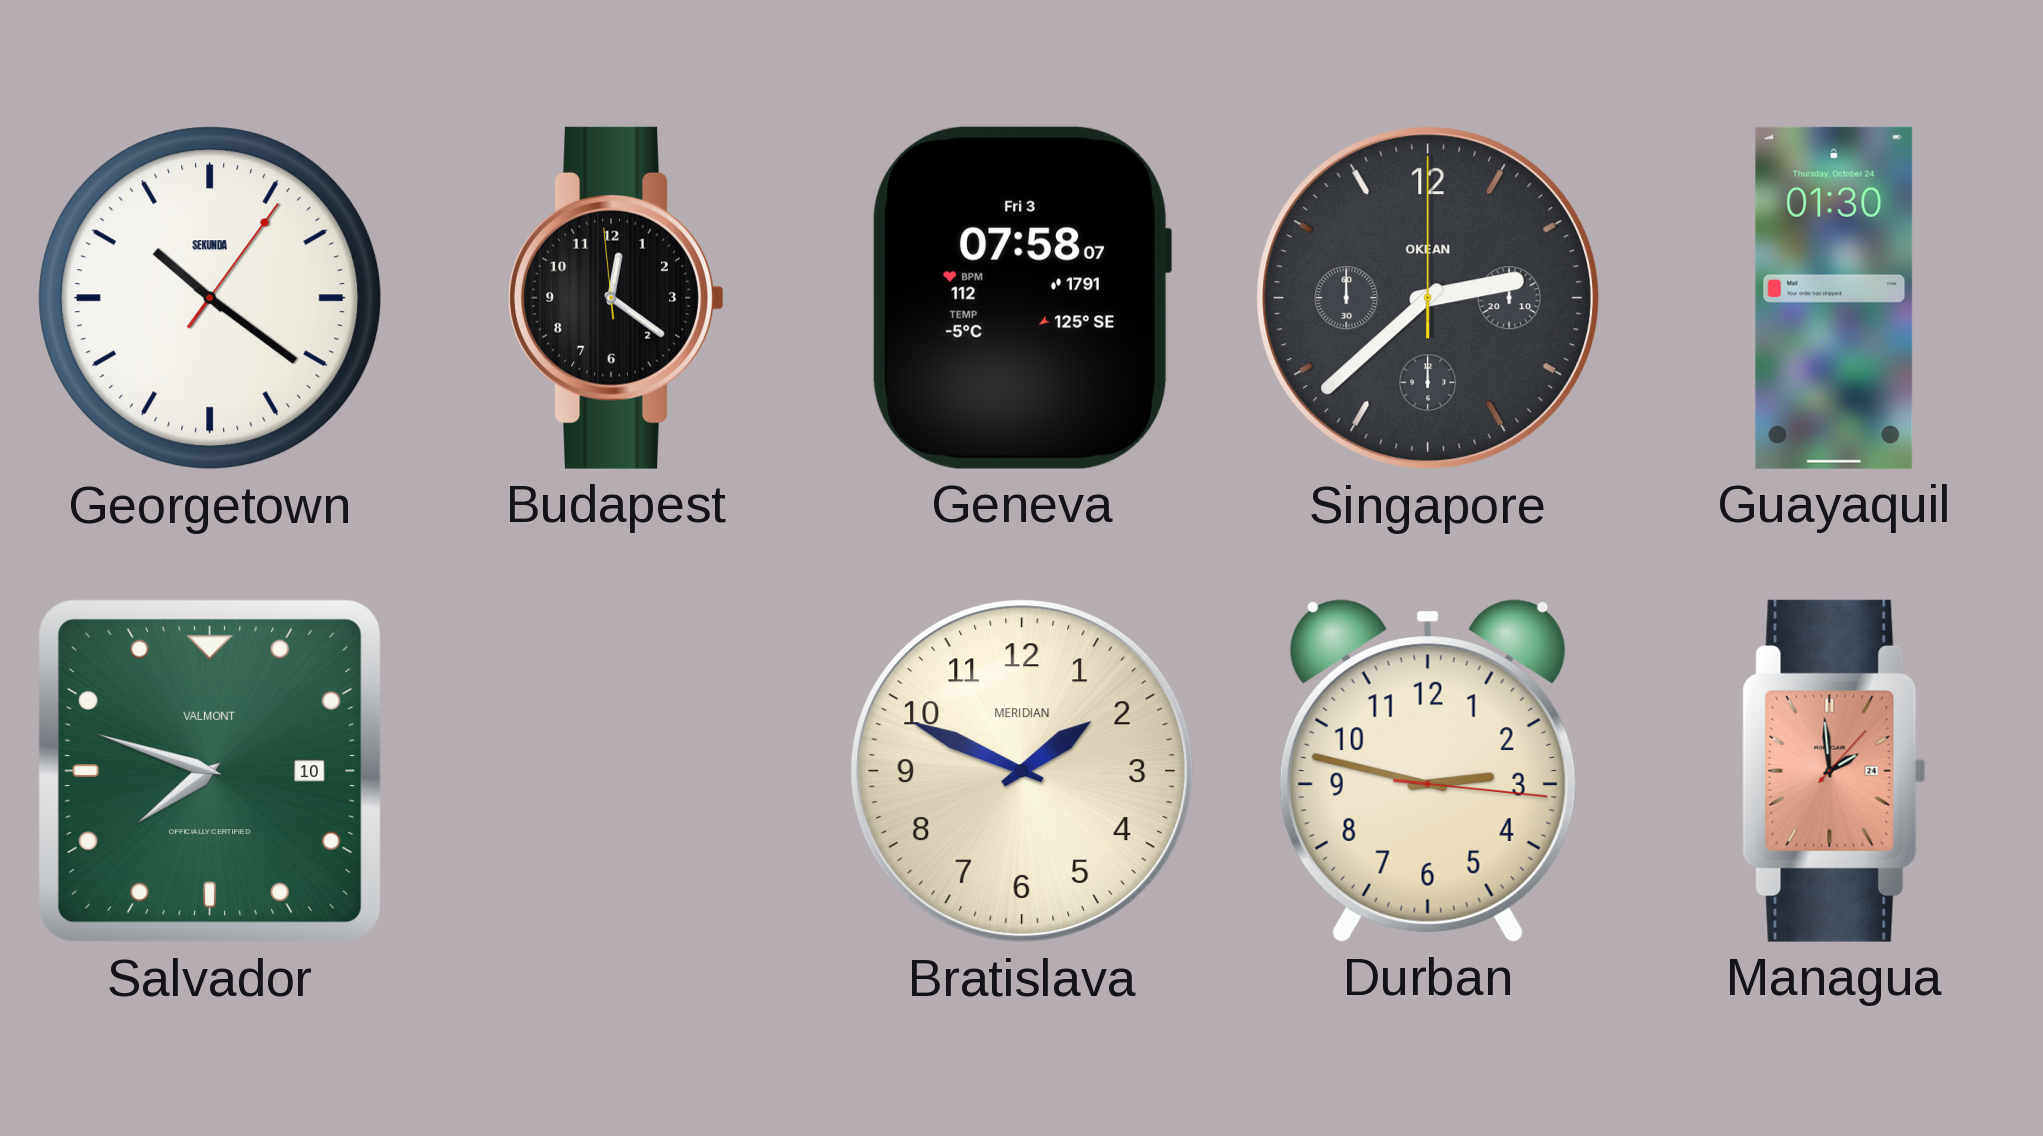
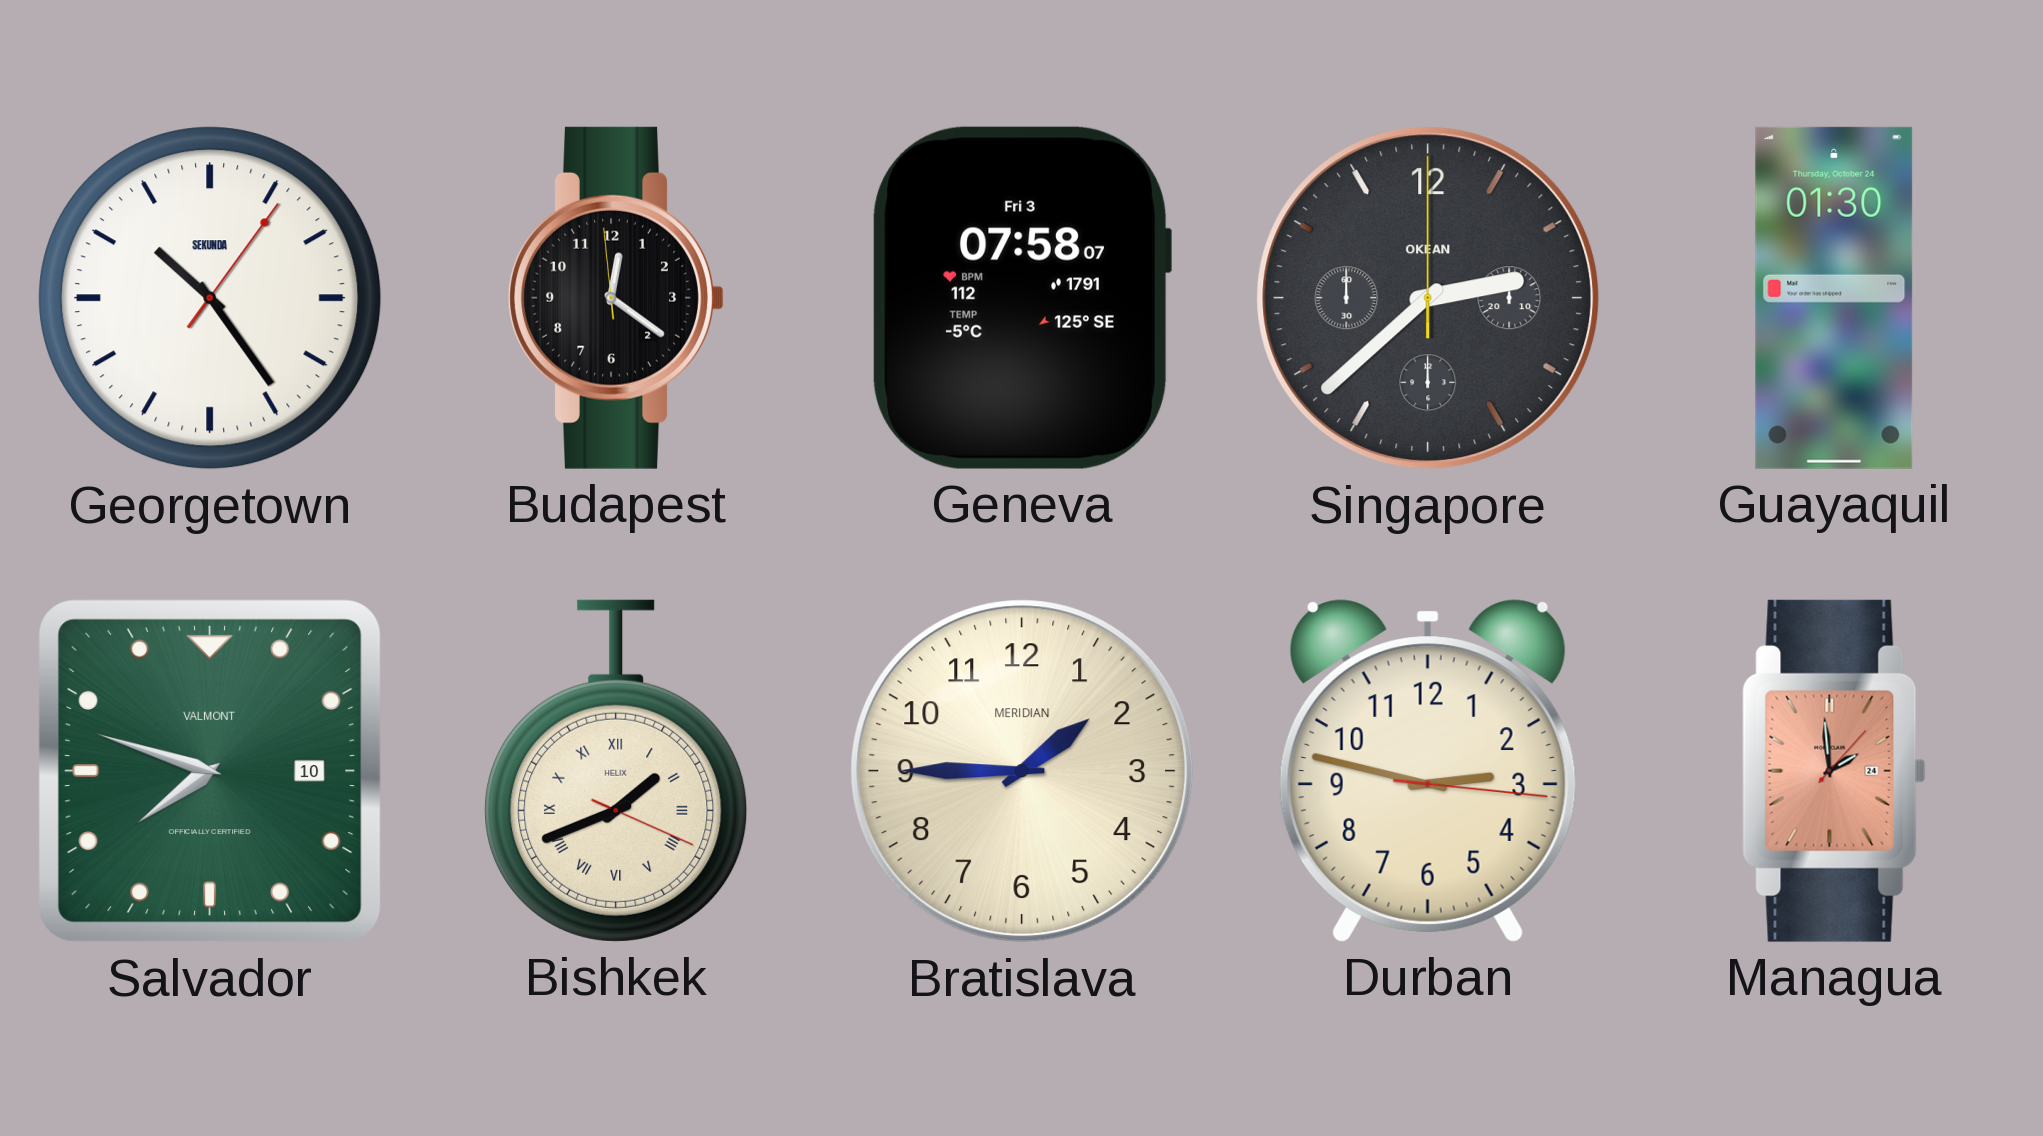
Georgetown: 10:21 -> 10:24 (210, 298)
Bishkek: none -> 1:41 (616, 771)
Bratislava: 1:49 -> 1:45 (1022, 771)
